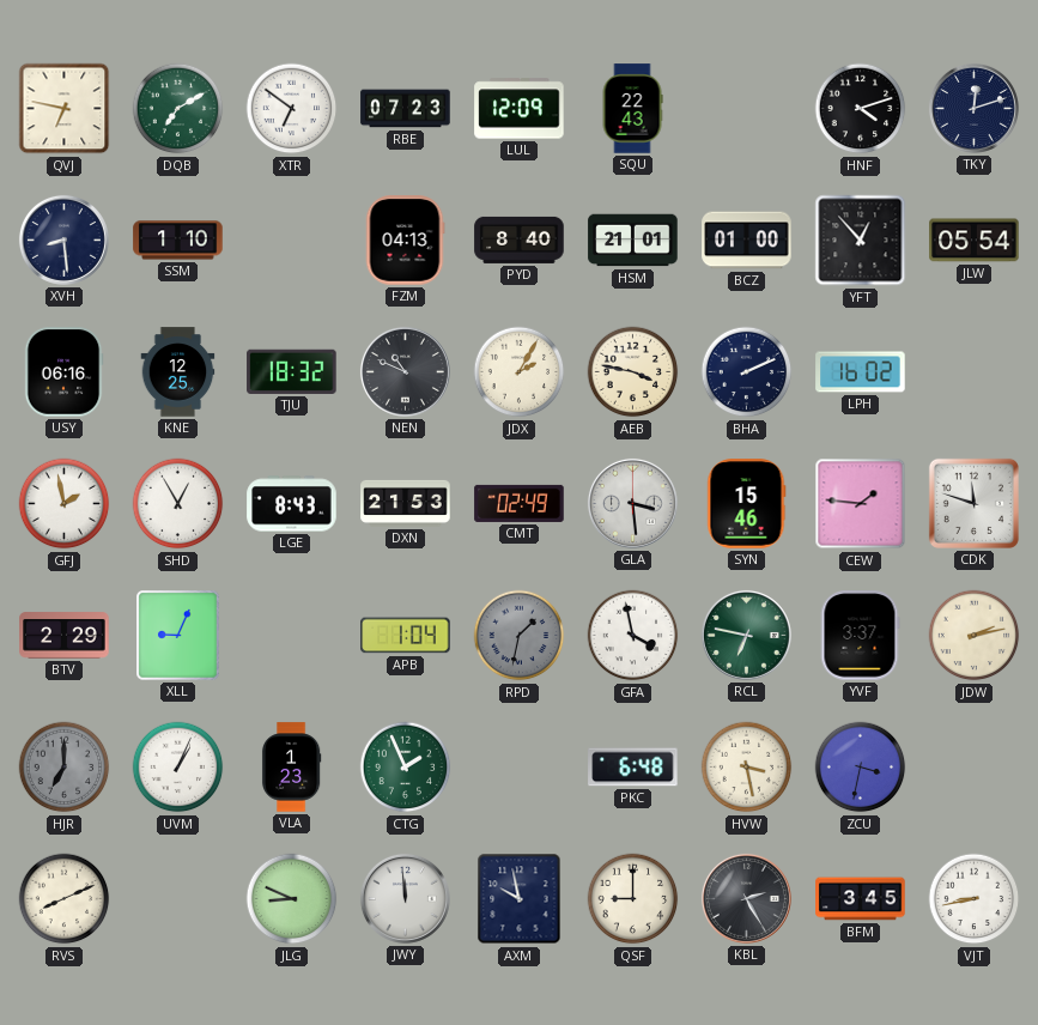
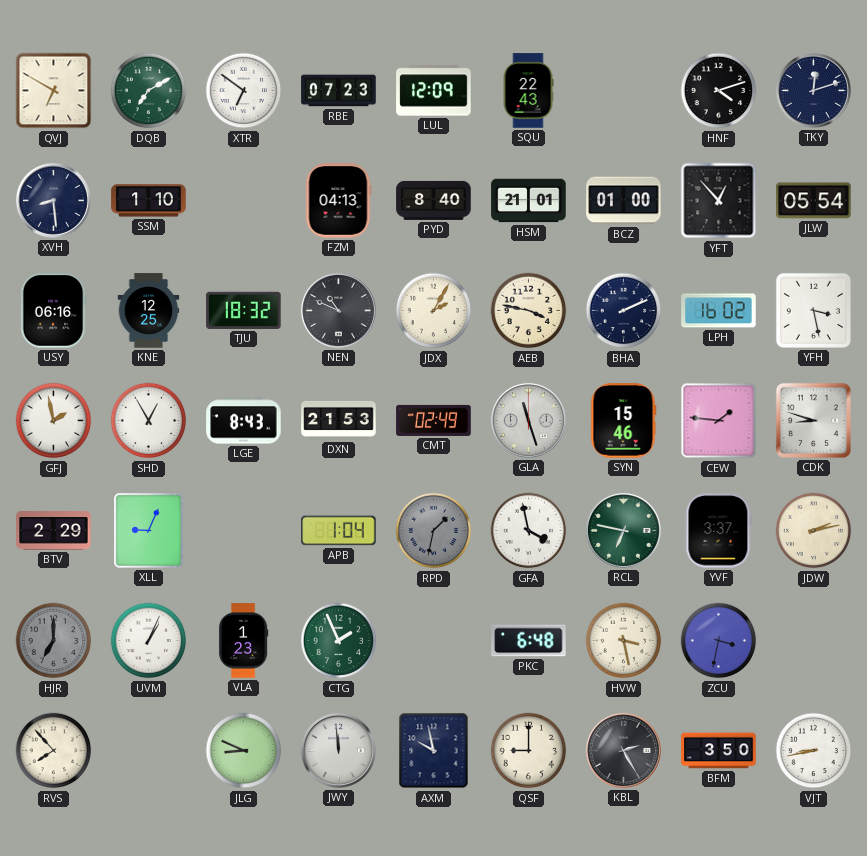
QVJ: 6:47 -> 6:50 (54, 91)
YFH: none -> 3:28 (813, 310)
GLA: 3:29 -> 11:27 (528, 420)
CDK: 11:48 -> 8:48 (813, 420)
RVS: 8:11 -> 7:53 (54, 751)
BFM: 3:45 -> 3:50 (719, 751)
